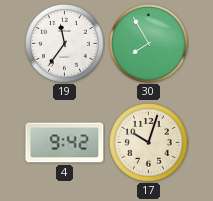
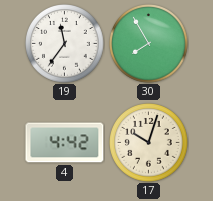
4: 9:42 -> 4:42 (65, 143)
